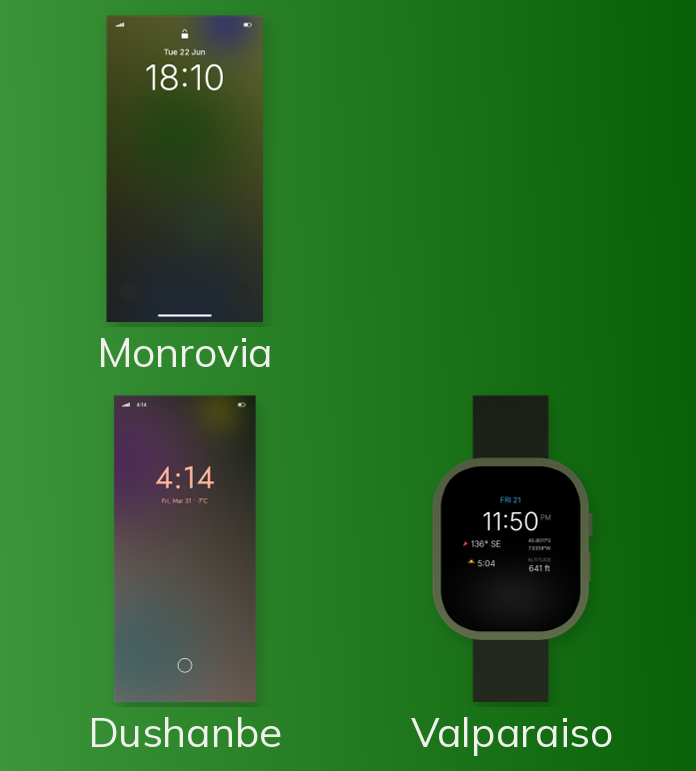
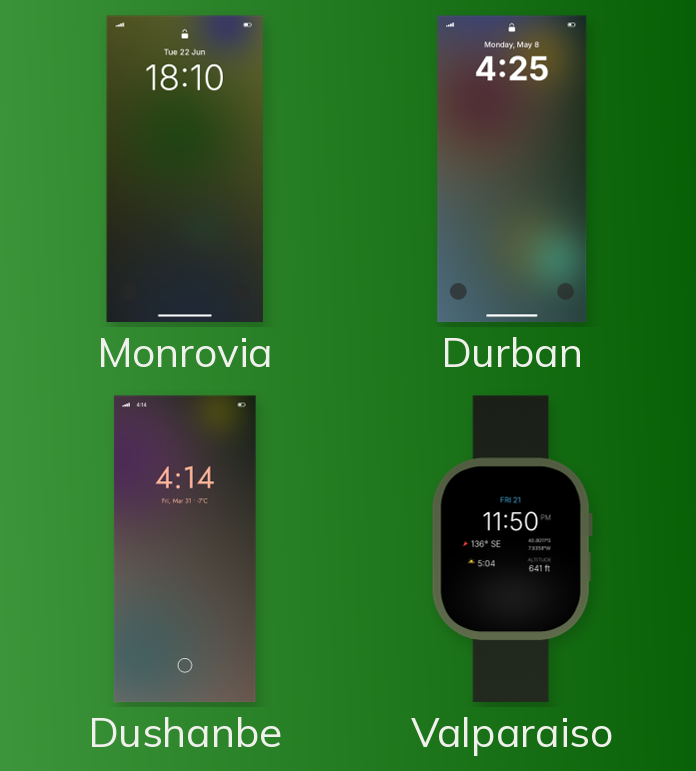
Durban: none -> 4:25 (512, 169)
